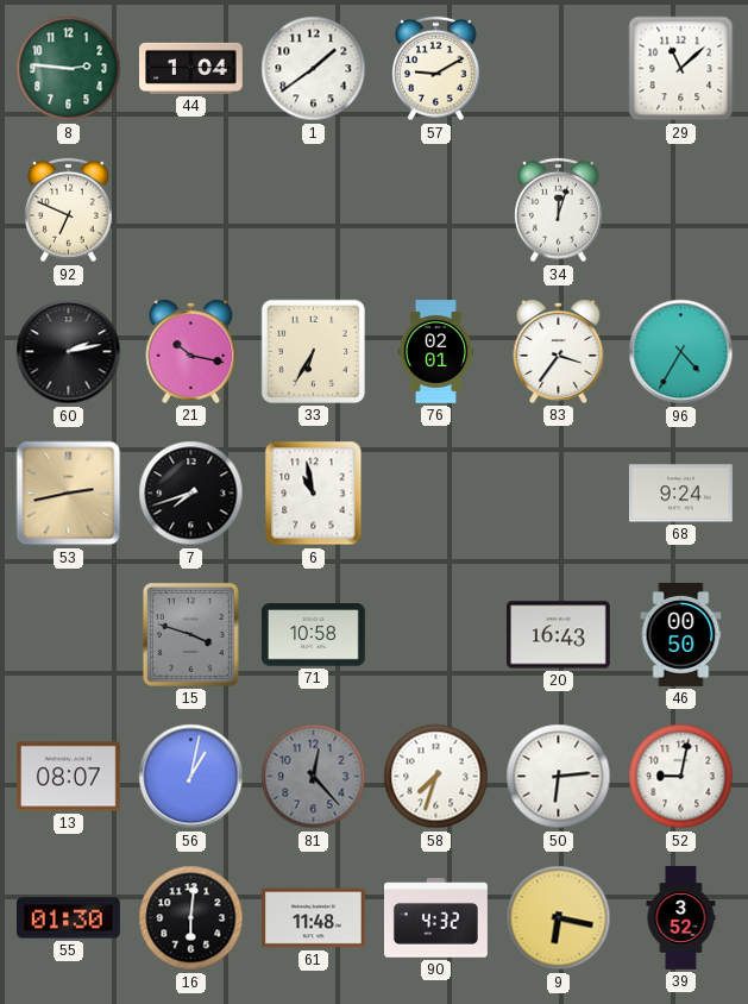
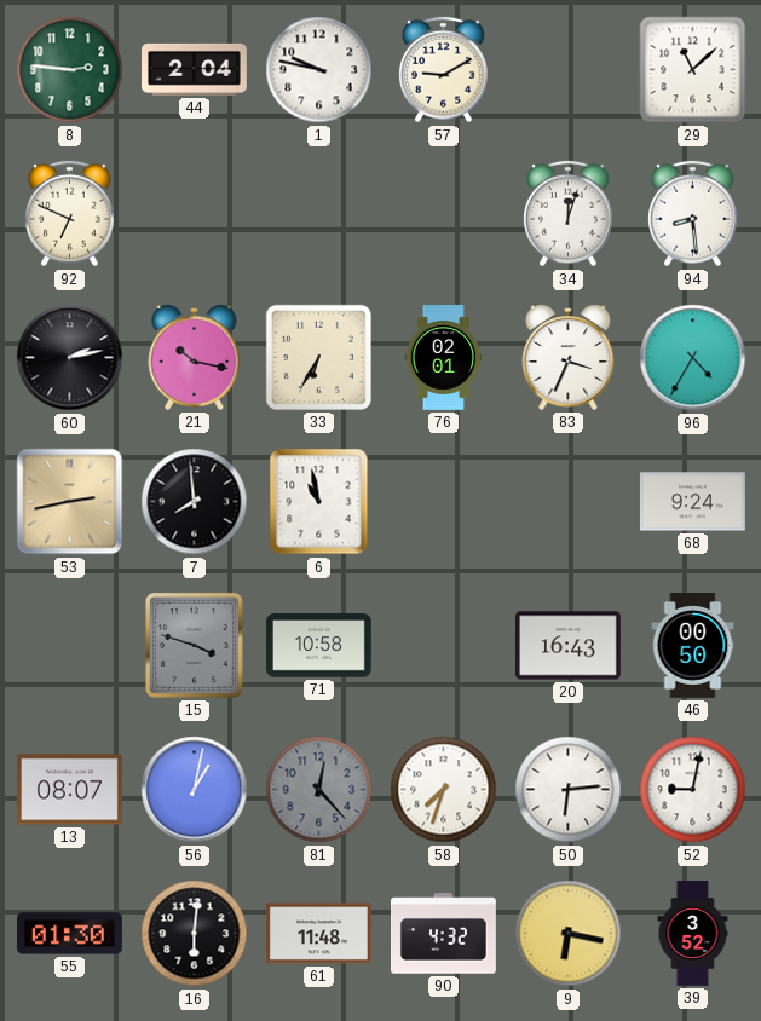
44: 1:04 -> 2:04 (195, 69)
1: 1:39 -> 9:47 (319, 70)
94: none -> 8:29 (693, 214)
83: 3:36 -> 3:34 (569, 357)
7: 7:42 -> 7:59 (195, 502)
